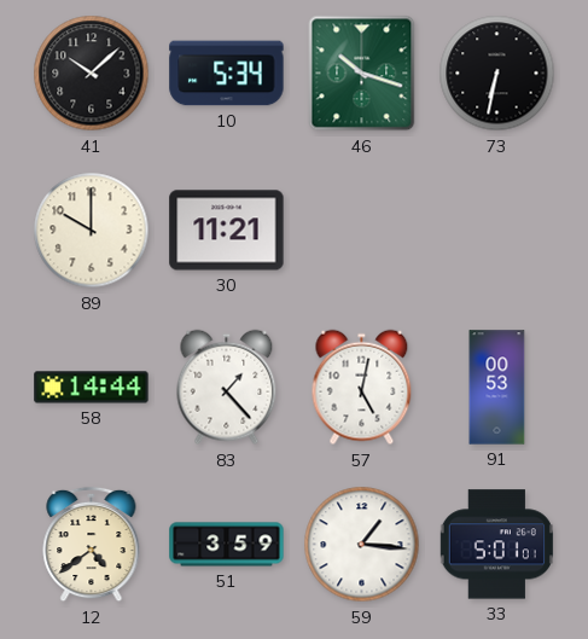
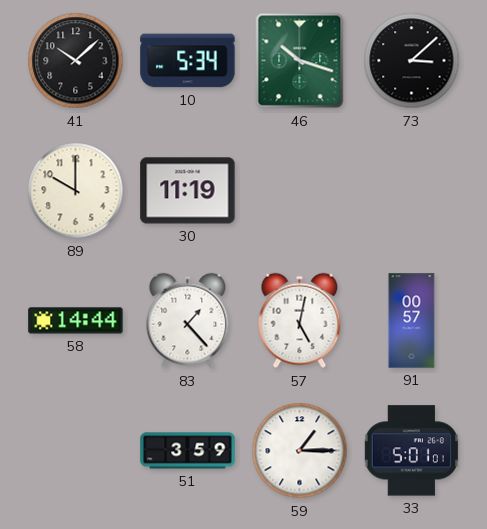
73: 6:32 -> 3:08 (412, 61)
30: 11:21 -> 11:19 (188, 191)
91: 00:53 -> 00:57 (412, 321)
12: 4:39 -> none (92, 545)
59: 1:16 -> 1:15 (300, 451)
